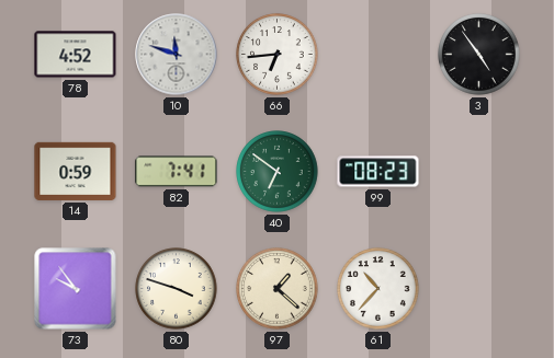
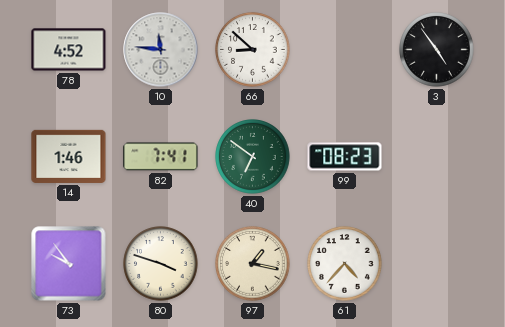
10: 11:48 -> 11:46 (161, 50)
66: 6:44 -> 8:52 (253, 50)
14: 0:59 -> 1:46 (69, 156)
97: 1:22 -> 1:17 (253, 264)
61: 10:37 -> 4:37 (345, 264)
